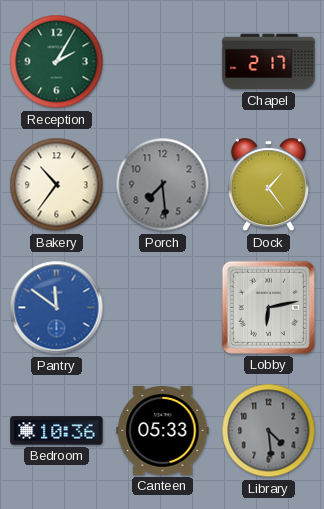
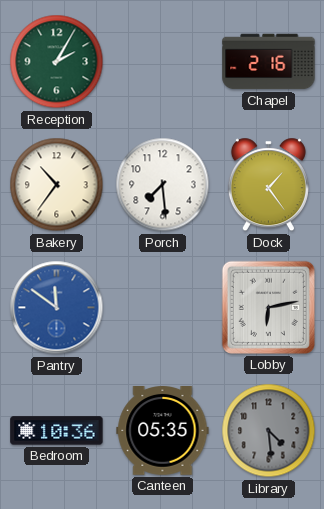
Chapel: 2:17 -> 2:16 (269, 62)
Porch dial: grey -> white (163, 185)
Canteen: 05:33 -> 05:35 (163, 431)
